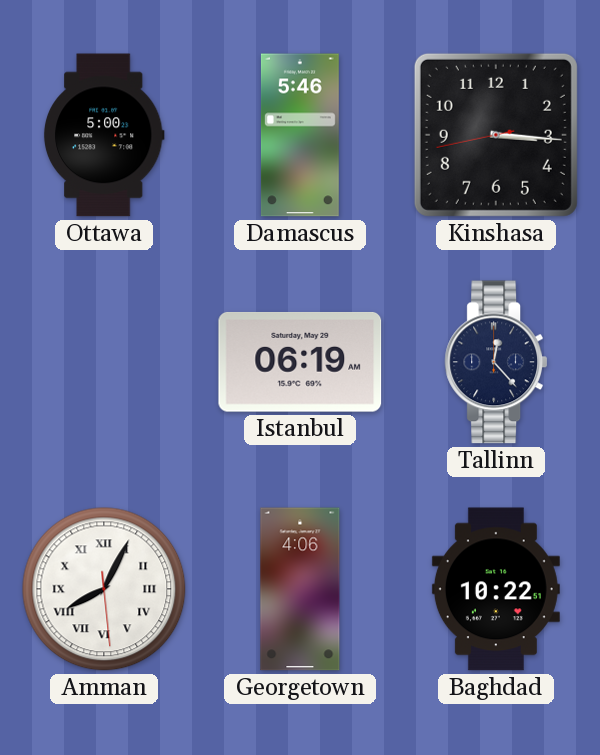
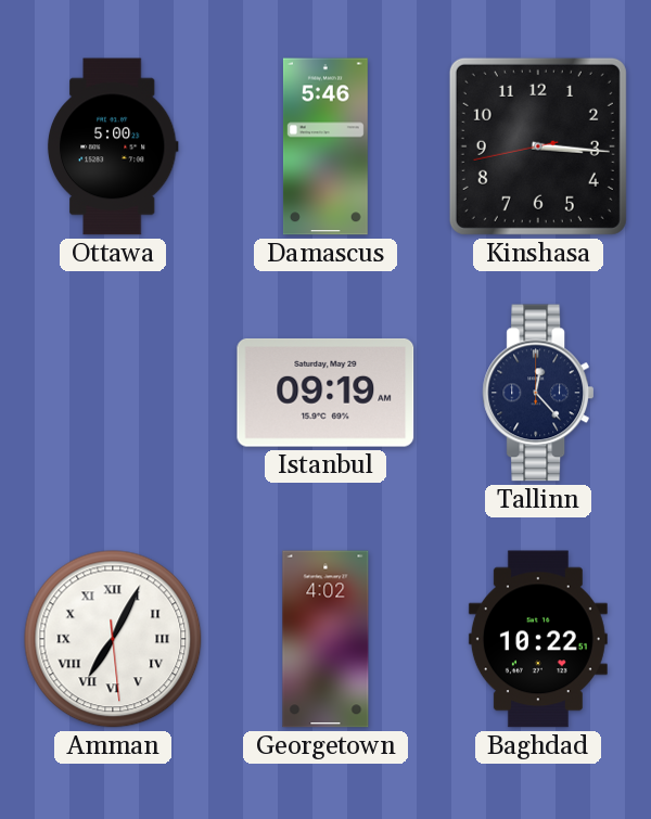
Istanbul: 06:19 -> 09:19 (325, 393)
Amman: 8:04 -> 7:04 (113, 639)
Georgetown: 4:06 -> 4:02 (325, 639)
